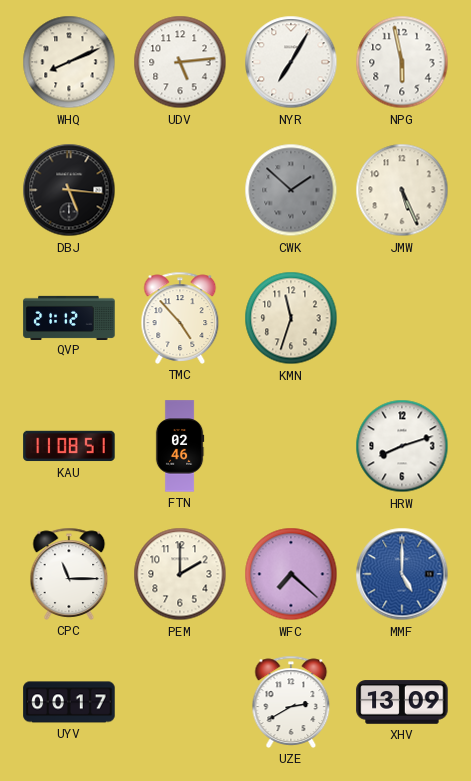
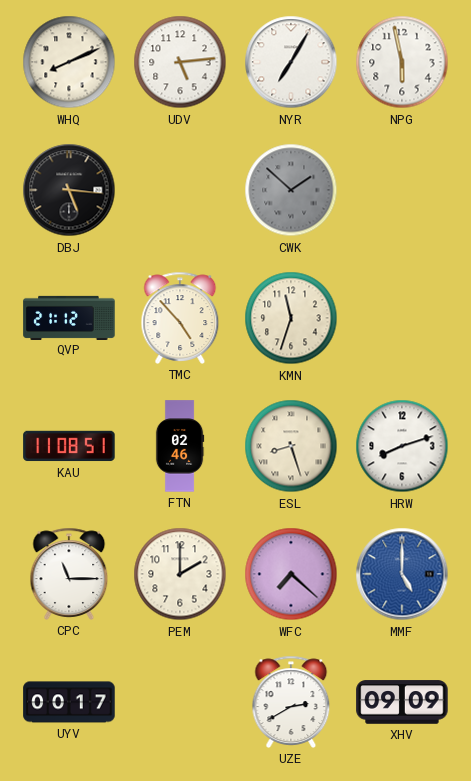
JMW: 5:26 -> none (402, 190)
ESL: none -> 8:27 (291, 446)
XHV: 13:09 -> 09:09 (402, 702)
